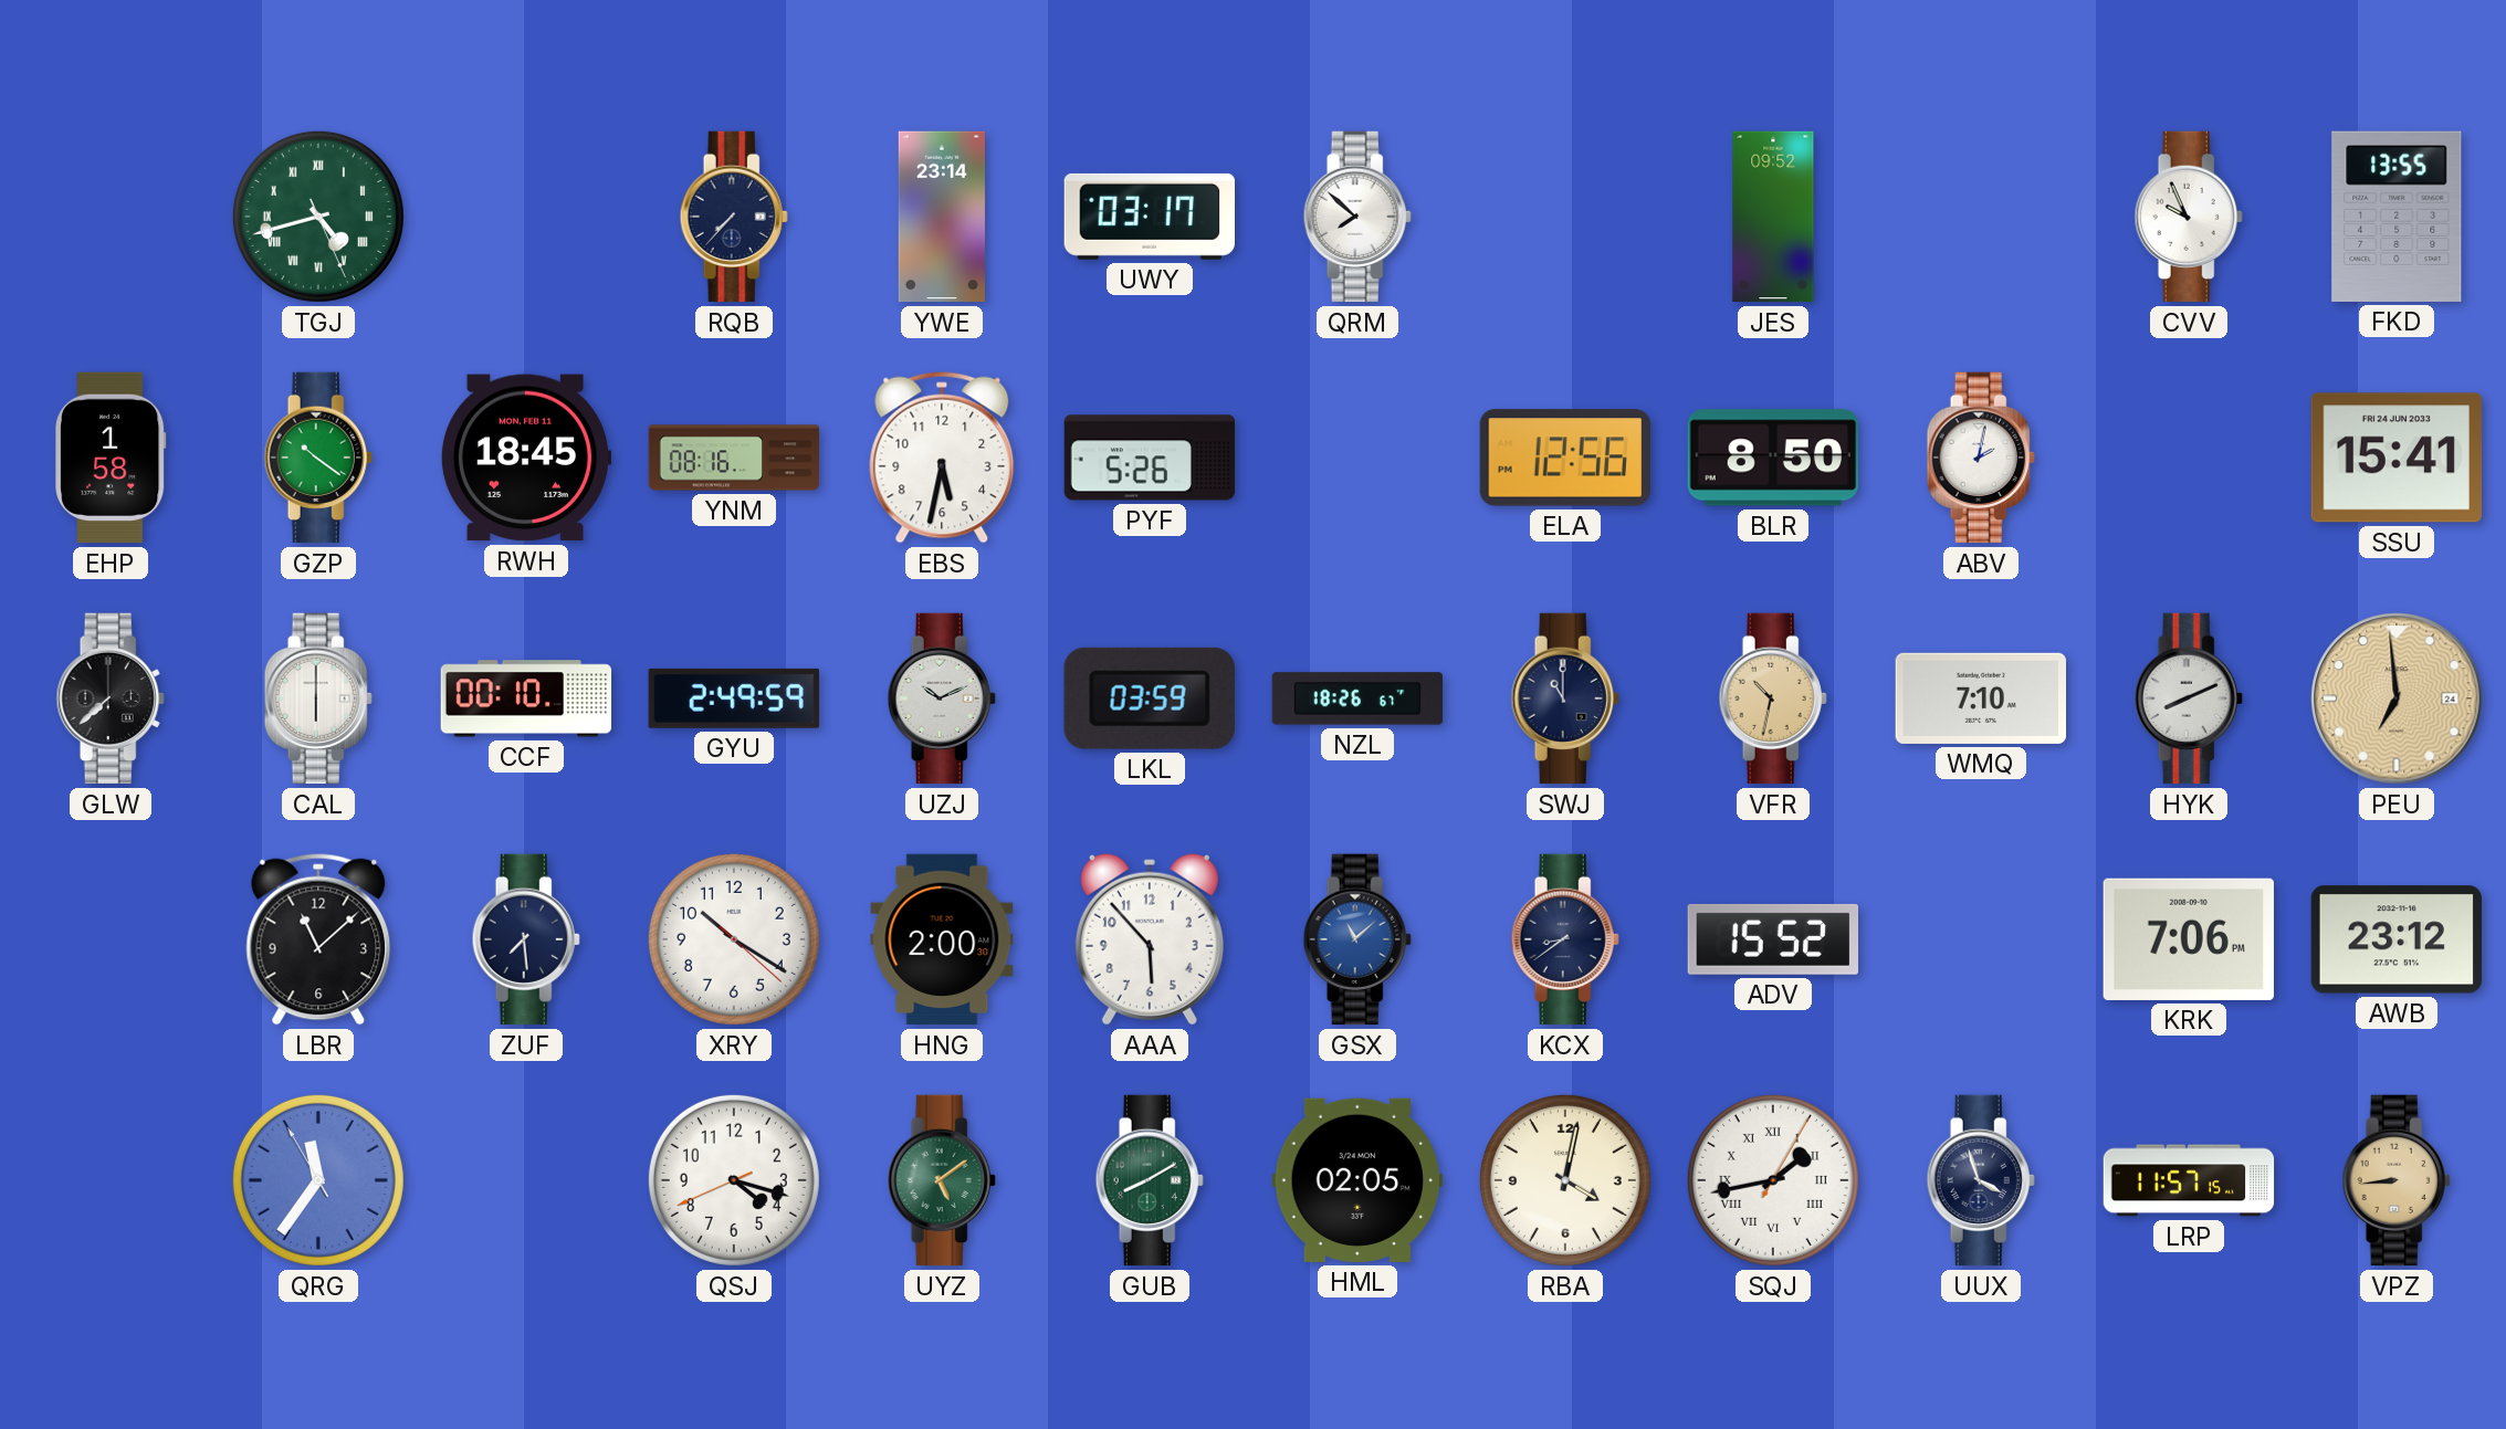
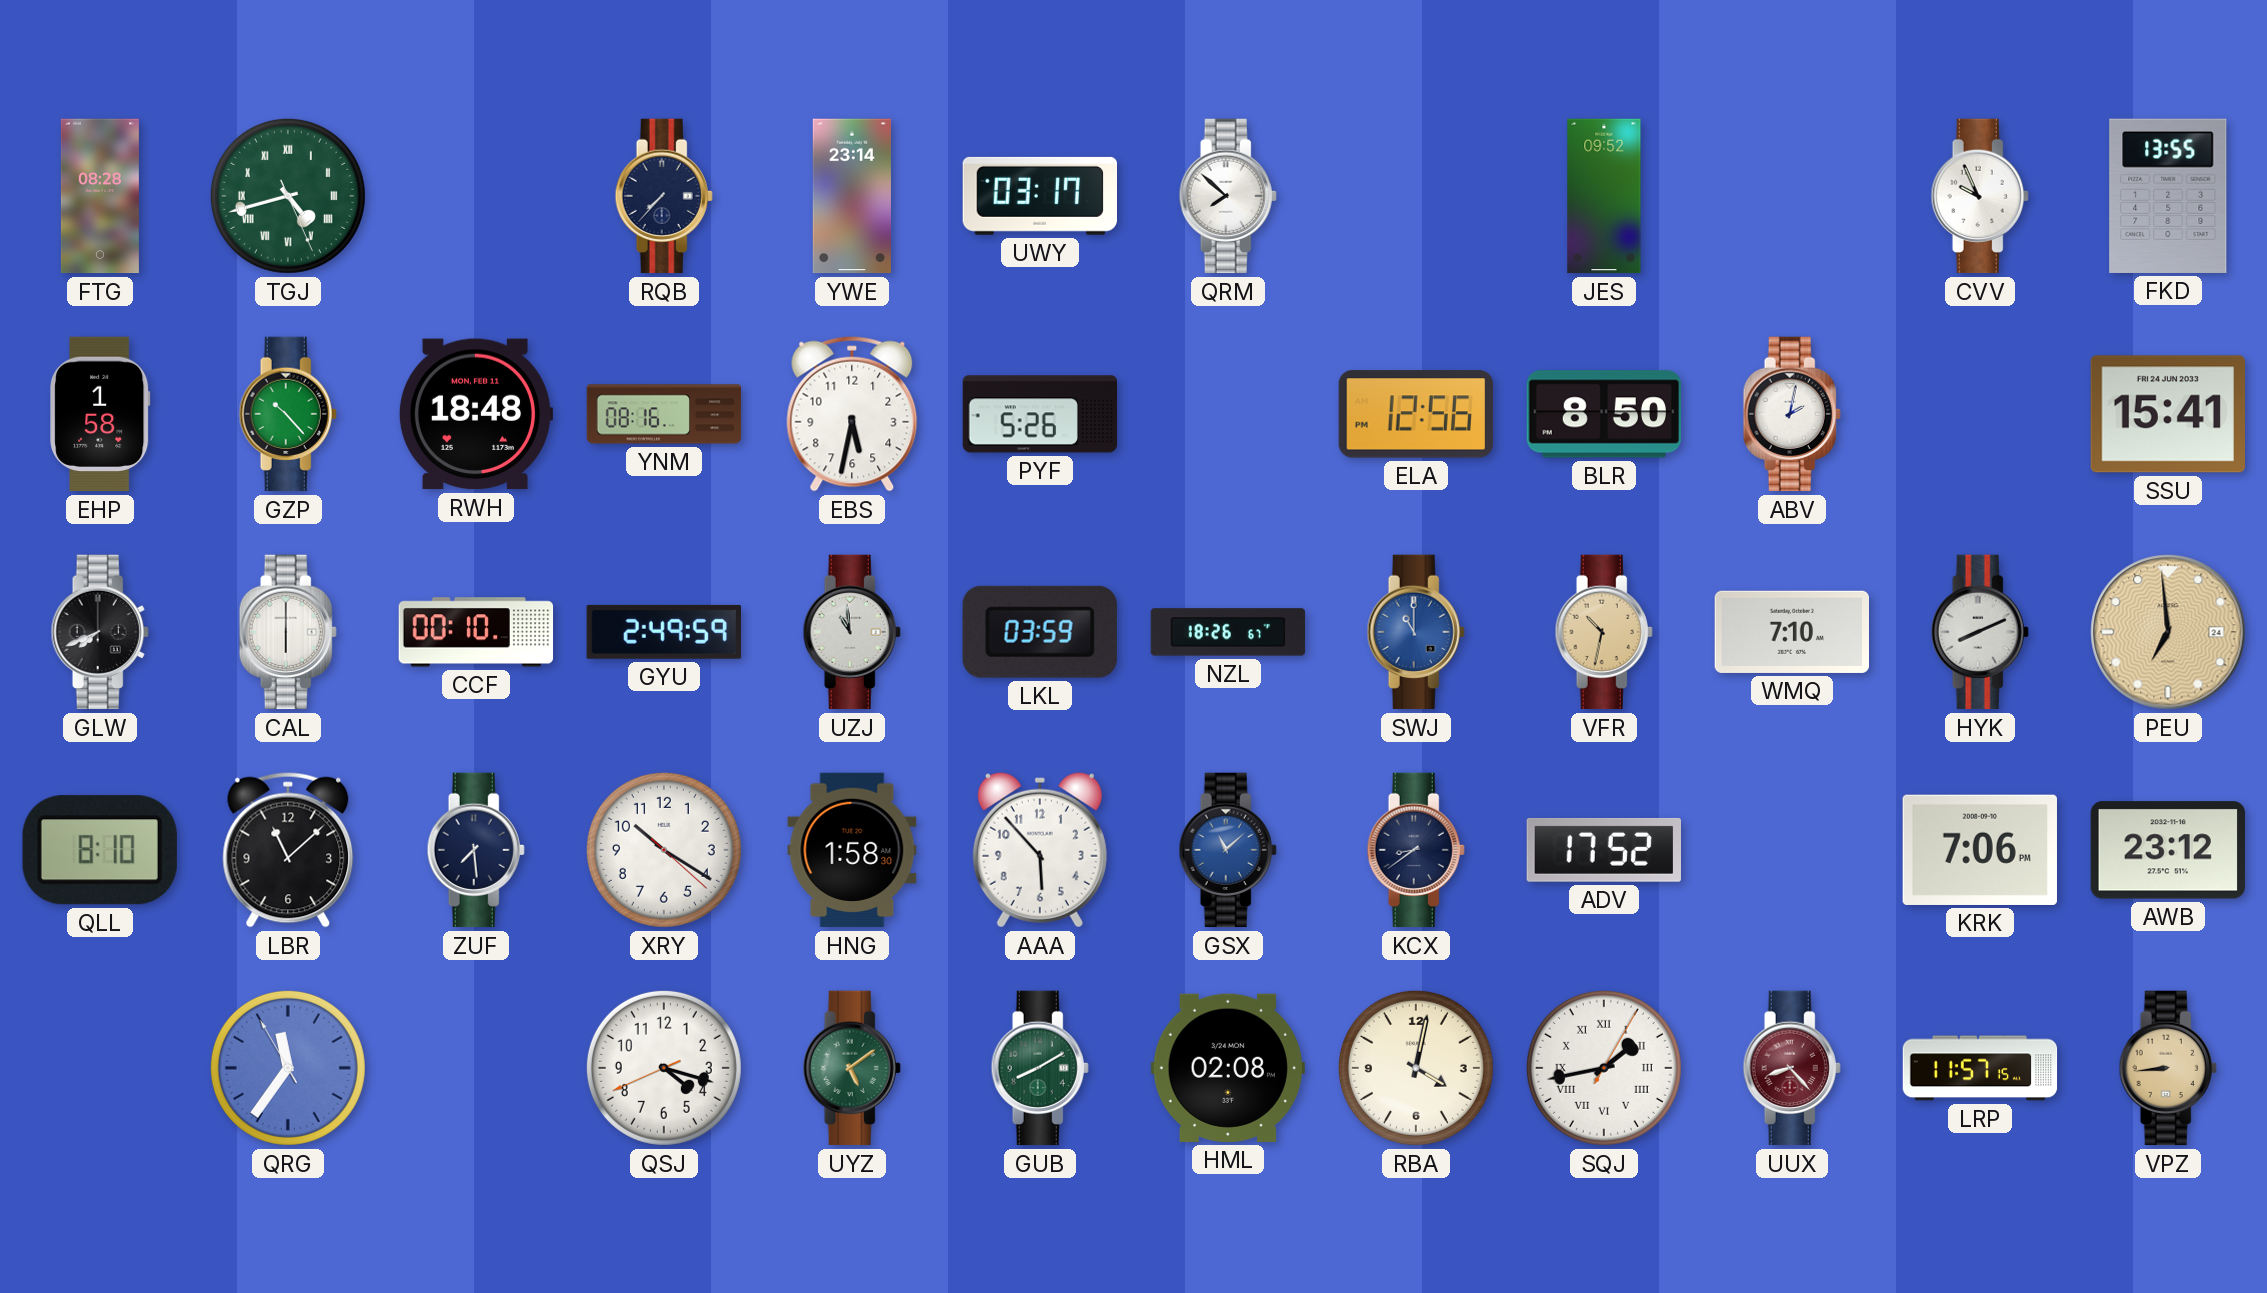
FTG: none -> 08:28 (100, 196)
GZP: 10:21 -> 10:23 (288, 414)
RWH: 18:45 -> 18:48 (475, 414)
GLW: 7:38 -> 7:41 (100, 632)
UZJ: 10:11 -> 10:59 (852, 632)
SWJ dial: navy -> blue (1416, 632)
QLL: none -> 8:10 (100, 850)
HNG: 2:00 -> 1:58 (852, 850)
ADV: 15:52 -> 17:52 (1603, 850)
HML: 02:05 -> 02:08 (1228, 1068)
UUX: 3:57 -> 8:23 (1792, 1068)
UUX dial: navy -> burgundy (1792, 1068)
